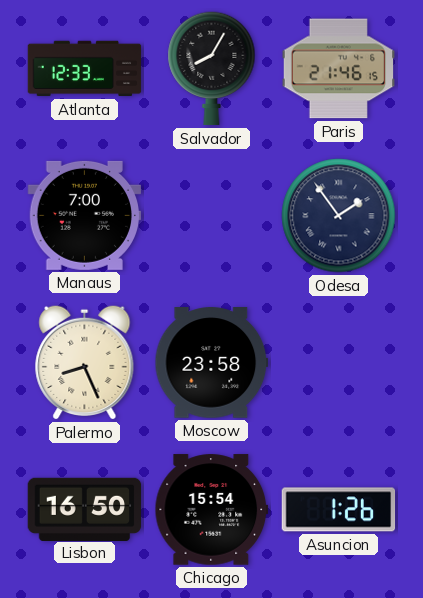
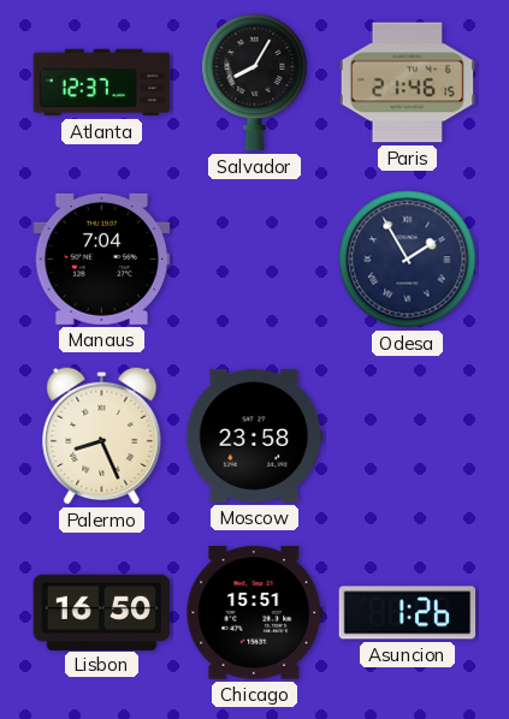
Atlanta: 12:33 -> 12:37 (102, 83)
Manaus: 7:00 -> 7:04 (102, 259)
Odesa: 1:54 -> 1:55 (408, 260)
Chicago: 15:54 -> 15:51 (255, 613)
